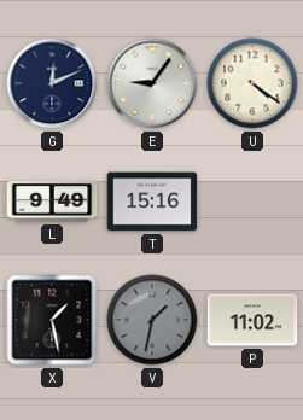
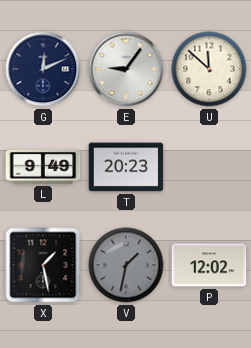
U: 4:21 -> 11:52 (209, 69)
T: 15:16 -> 20:23 (126, 167)
P: 11:02 -> 12:02 (209, 265)
